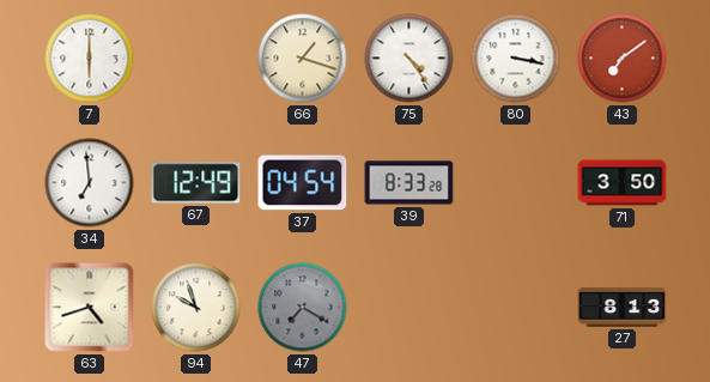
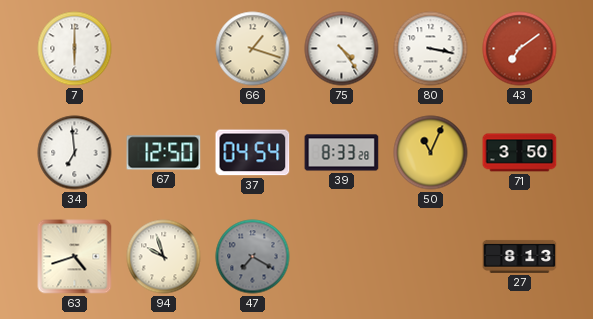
67: 12:49 -> 12:50 (164, 153)
50: none -> 11:04 (431, 153)
